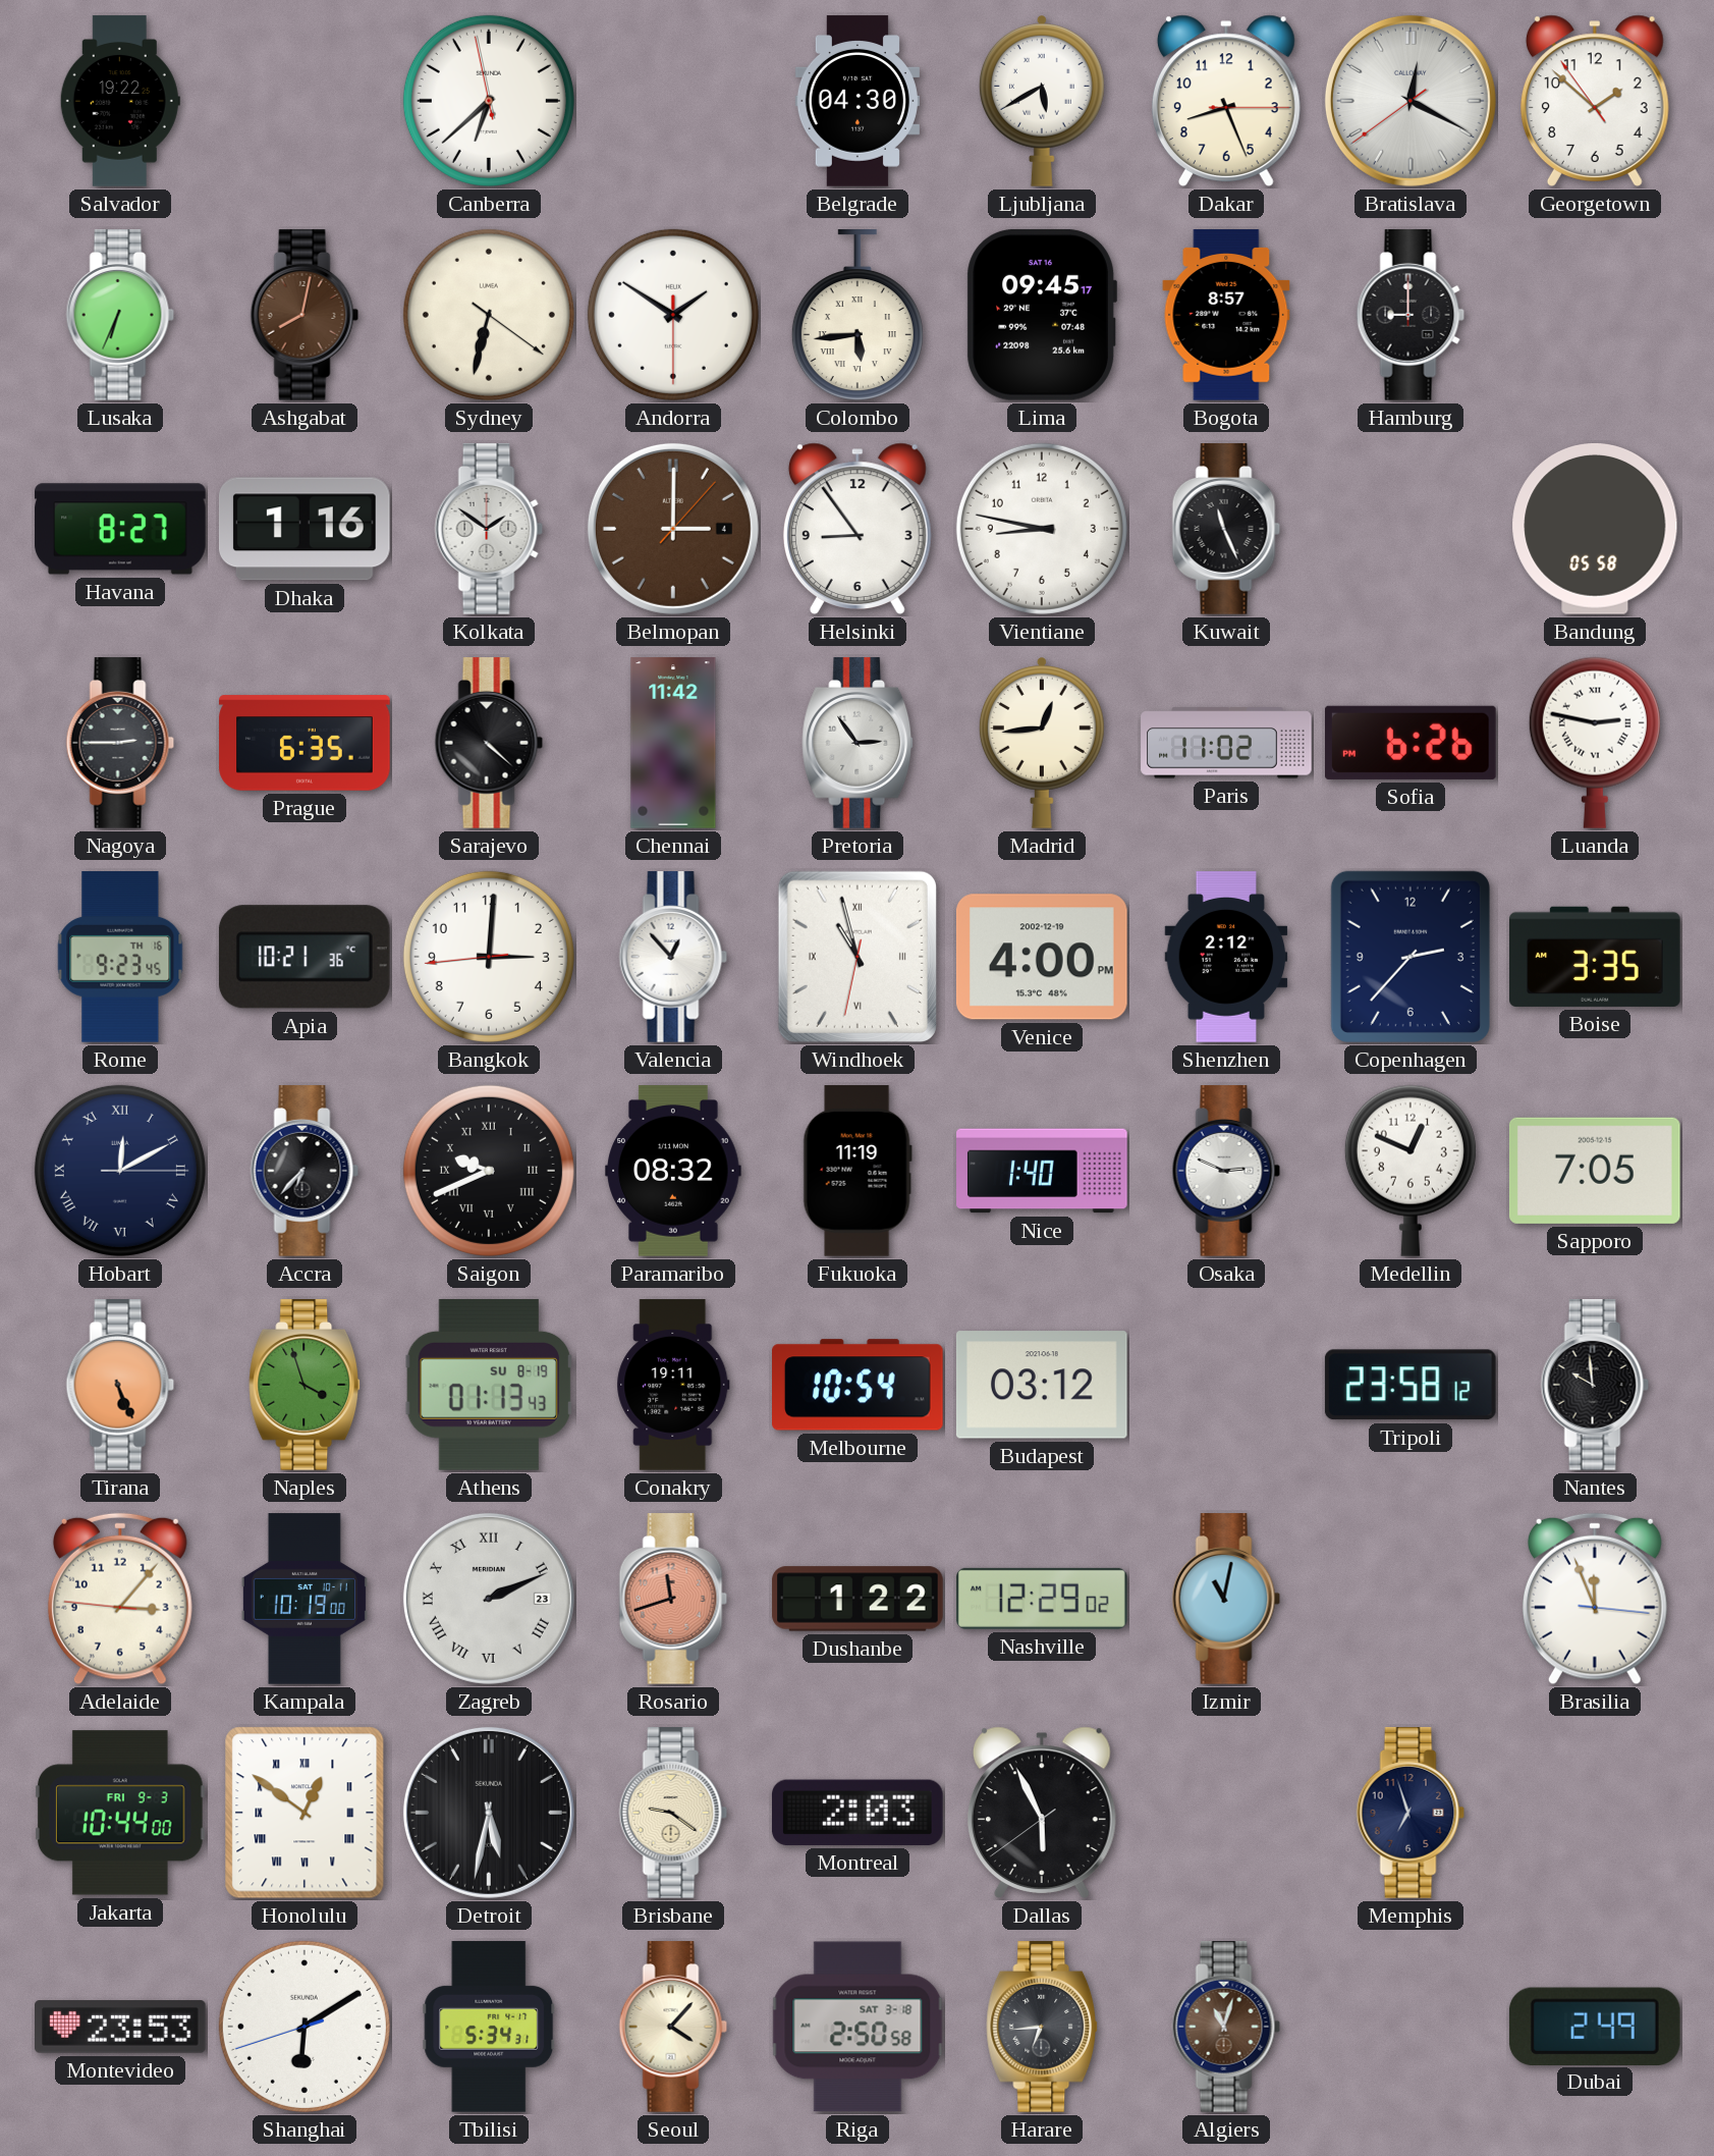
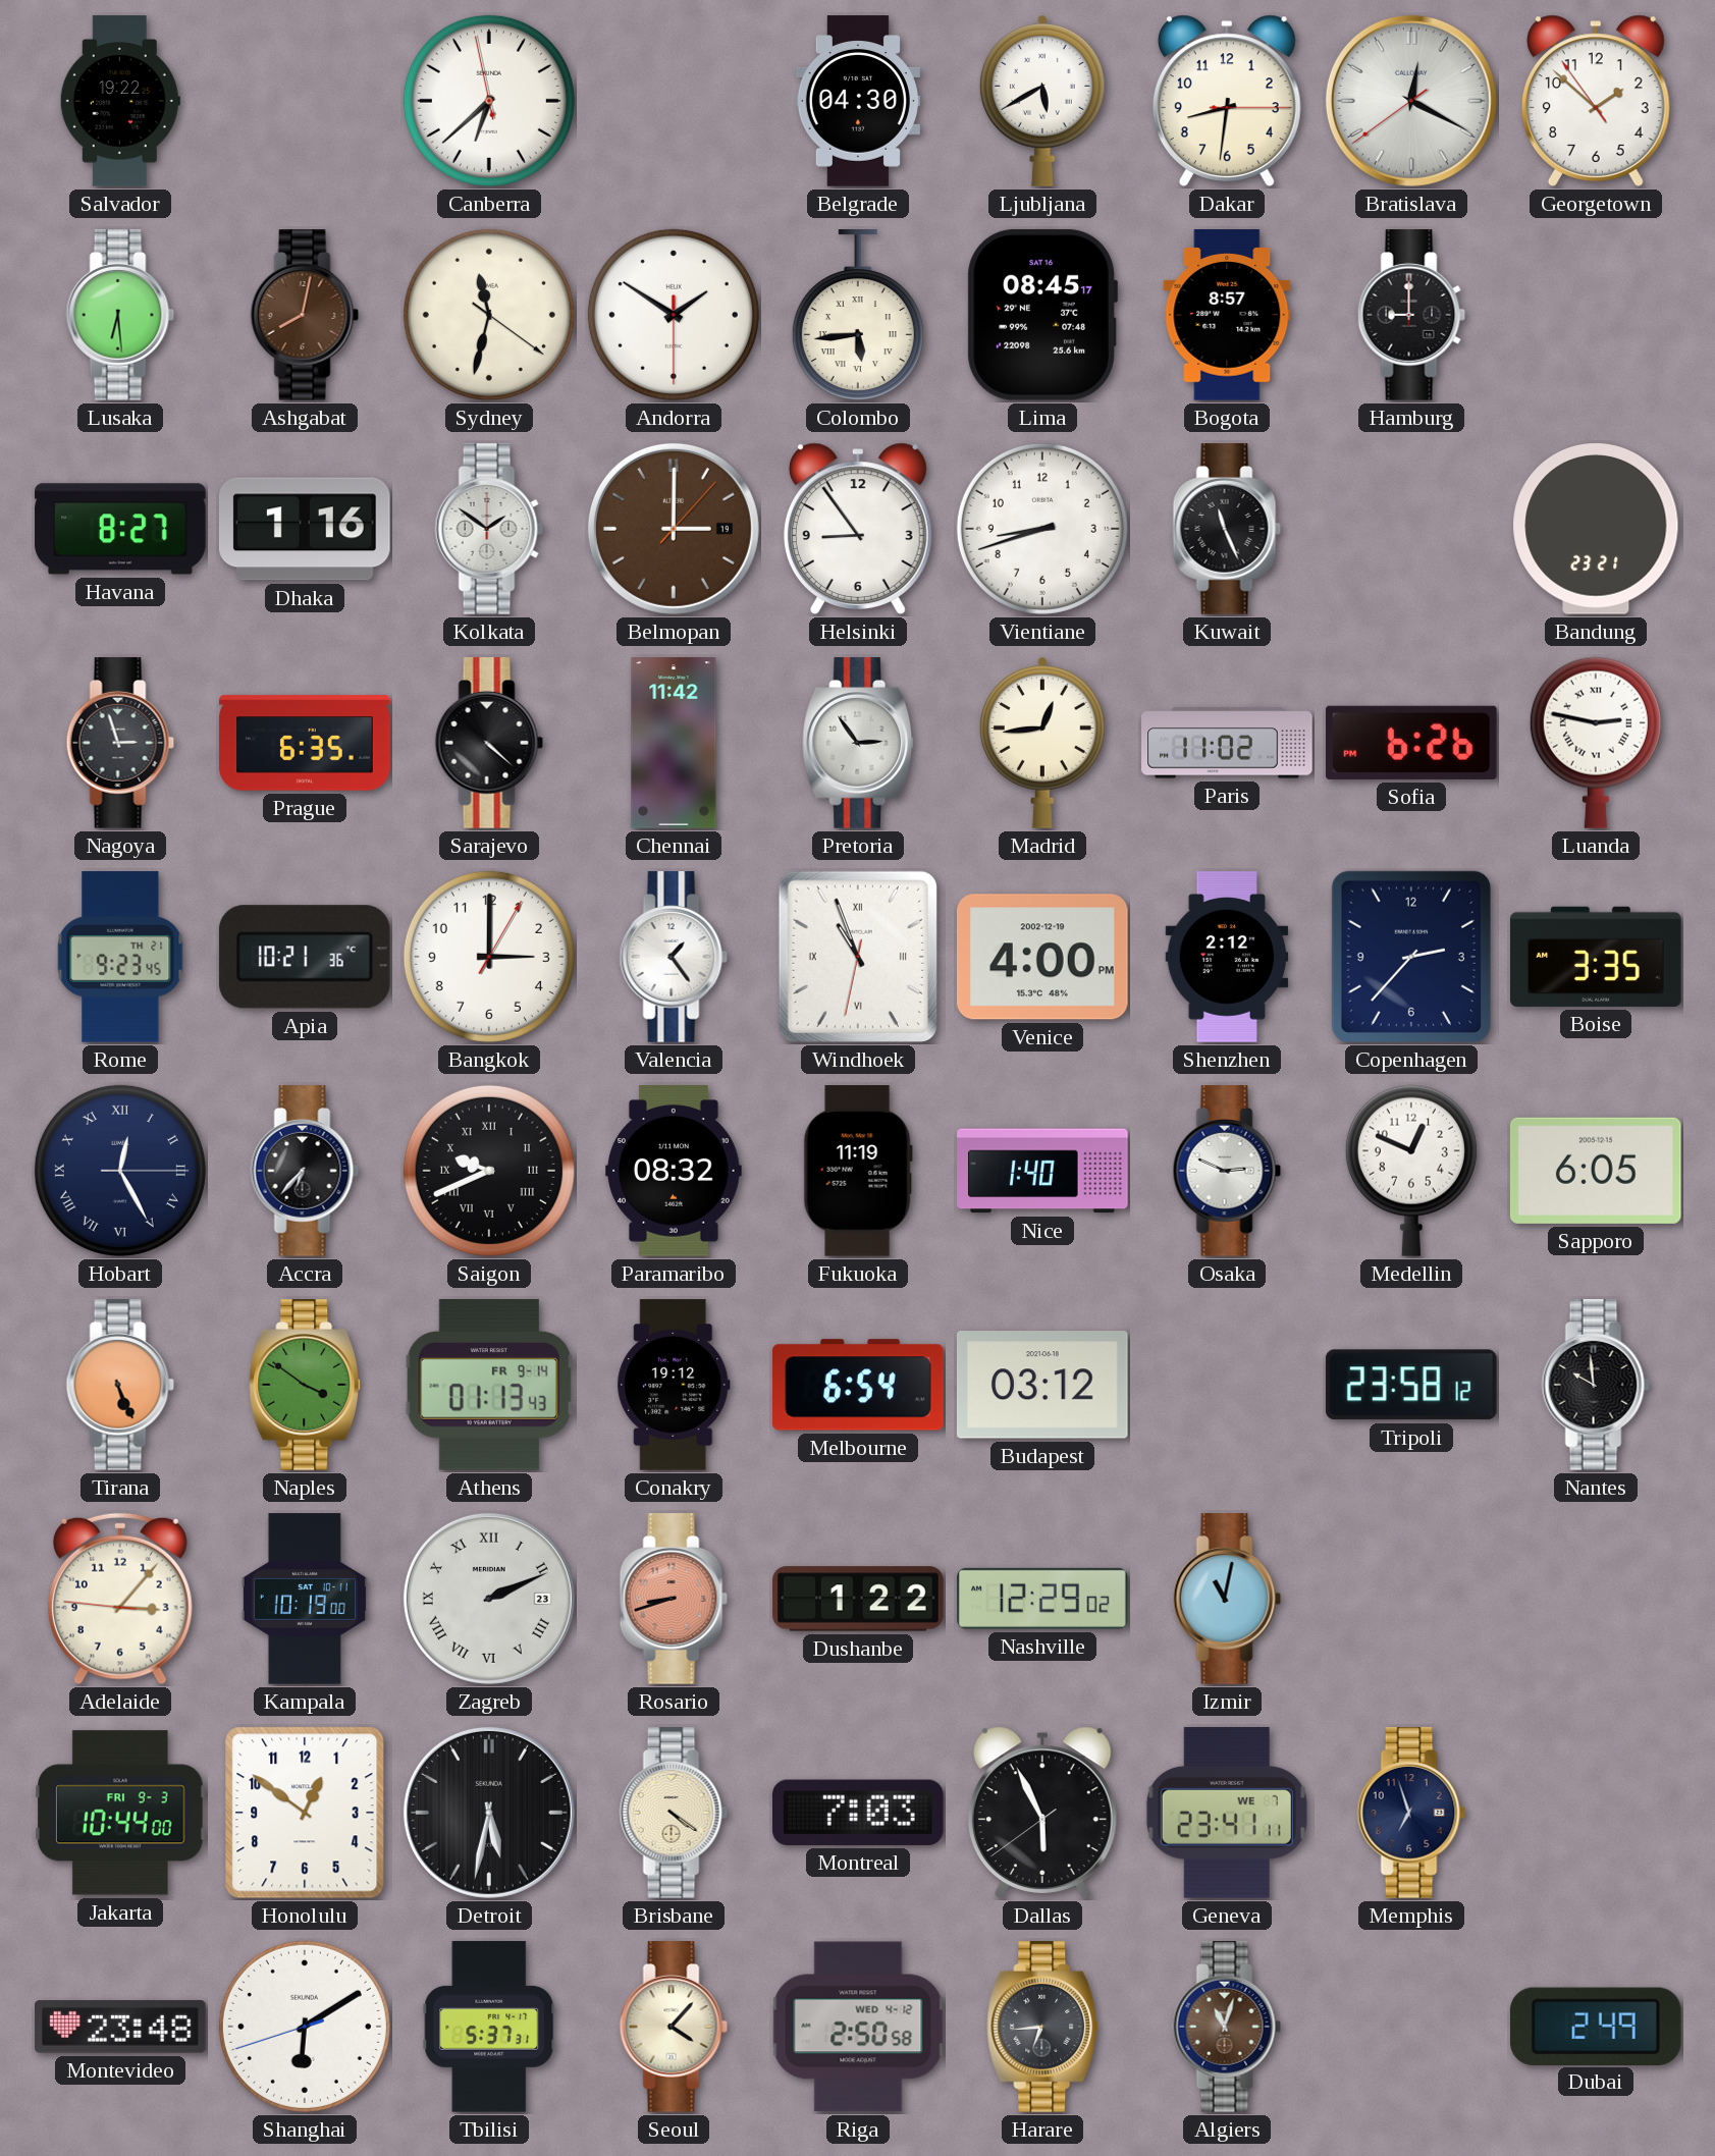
Dakar: 8:26 -> 8:31 (1227, 101)
Lusaka: 6:34 -> 6:29 (120, 315)
Sydney: 6:32 -> 11:32 (489, 315)
Lima: 09:45 -> 08:45 (1042, 315)
Belmopan date: 4 -> 19 (674, 529)
Vientiane: 8:47 -> 8:42 (1042, 529)
Bandung: 05:58 -> 23:21 (1596, 530)
Nagoya: 2:45 -> 2:57 (120, 743)
Rome date: TH 16 -> TH 21 (120, 957)
Bangkok: 3:00:44 -> 3:00:05 (489, 957)
Valencia: 12:53 -> 1:24 (674, 957)
Windhoek: 10:57 -> 10:56 (858, 957)
Hobart: 12:10 -> 12:25 (120, 1171)
Sapporo: 7:05 -> 6:05 (1596, 1171)
Naples: 3:57 -> 3:51 (306, 1385)
Athens date: SU 8-19 -> FR 9-14 (488, 1385)
Conakry: 19:11 -> 19:12 (674, 1385)
Melbourne: 10:54 -> 6:54 (859, 1385)
Rosario: 11:42 -> 8:42 (674, 1599)
Brasilia: 11:56 -> none (1595, 1599)
Honolulu numerals: Roman -> Arabic (305, 1813)
Brisbane: 9:21 -> 4:21 (674, 1813)
Montreal: 2:03 -> 7:03 (858, 1813)
Geneva: none -> 23:41 (1227, 1813)
Montevideo: 23:53 -> 23:48 (121, 2027)
Tbilisi: 5:34 -> 5:37 (489, 2027)
Riga date: SAT 3-18 -> WED 4-12 (858, 2027)
